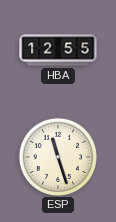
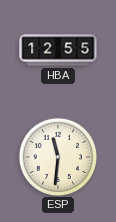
ESP: 11:27 -> 11:31 (57, 156)
